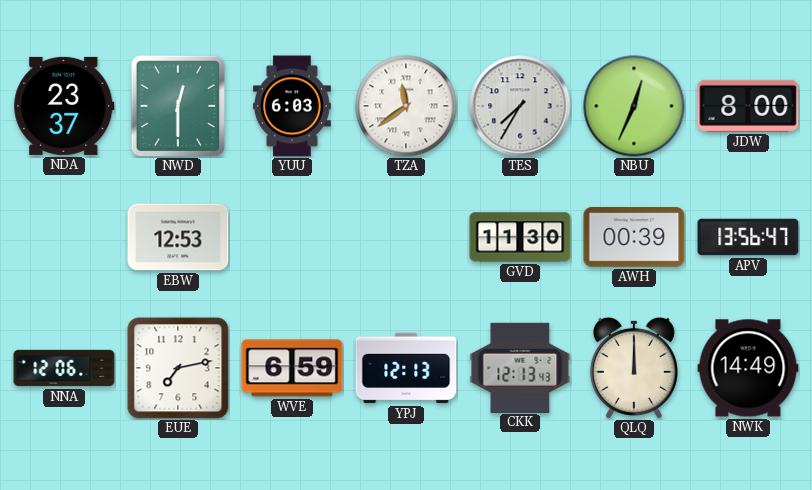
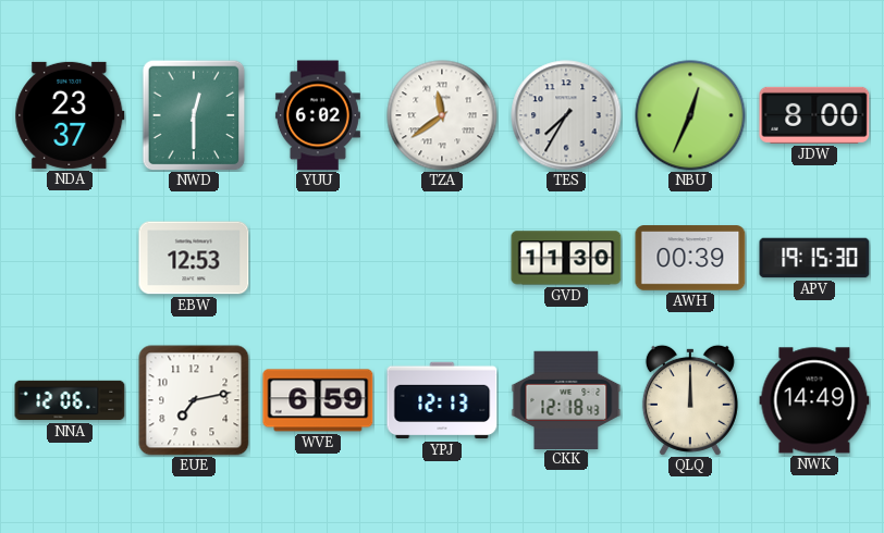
YUU: 6:03 -> 6:02 (318, 115)
APV: 13:56 -> 19:15 (814, 258)
CKK: 12:13 -> 12:18 (566, 399)
